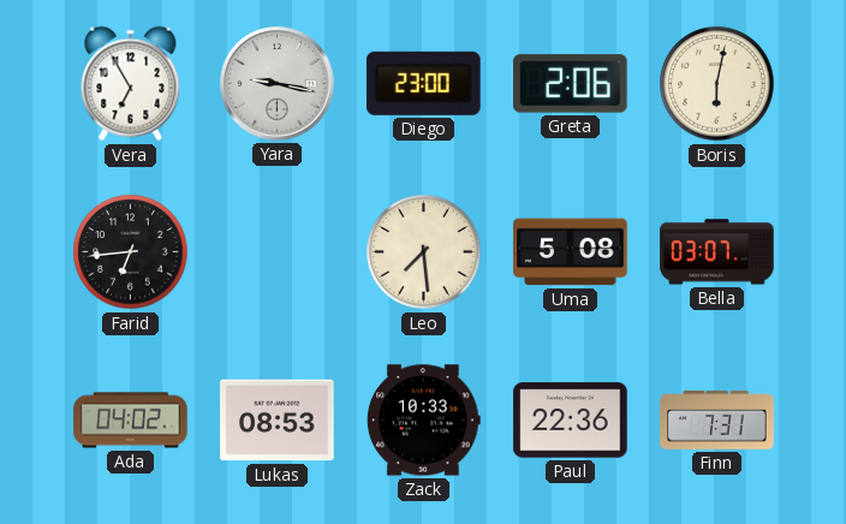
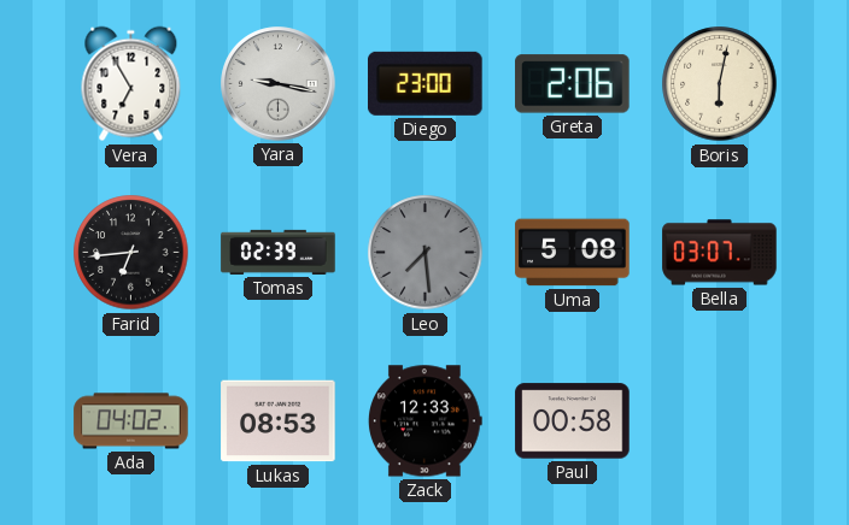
Tomas: none -> 02:39 (279, 252)
Leo dial: cream -> grey (426, 253)
Zack: 10:33 -> 12:33 (426, 421)
Paul: 22:36 -> 00:58 (573, 421)
Finn: 7:31 -> none (717, 421)
